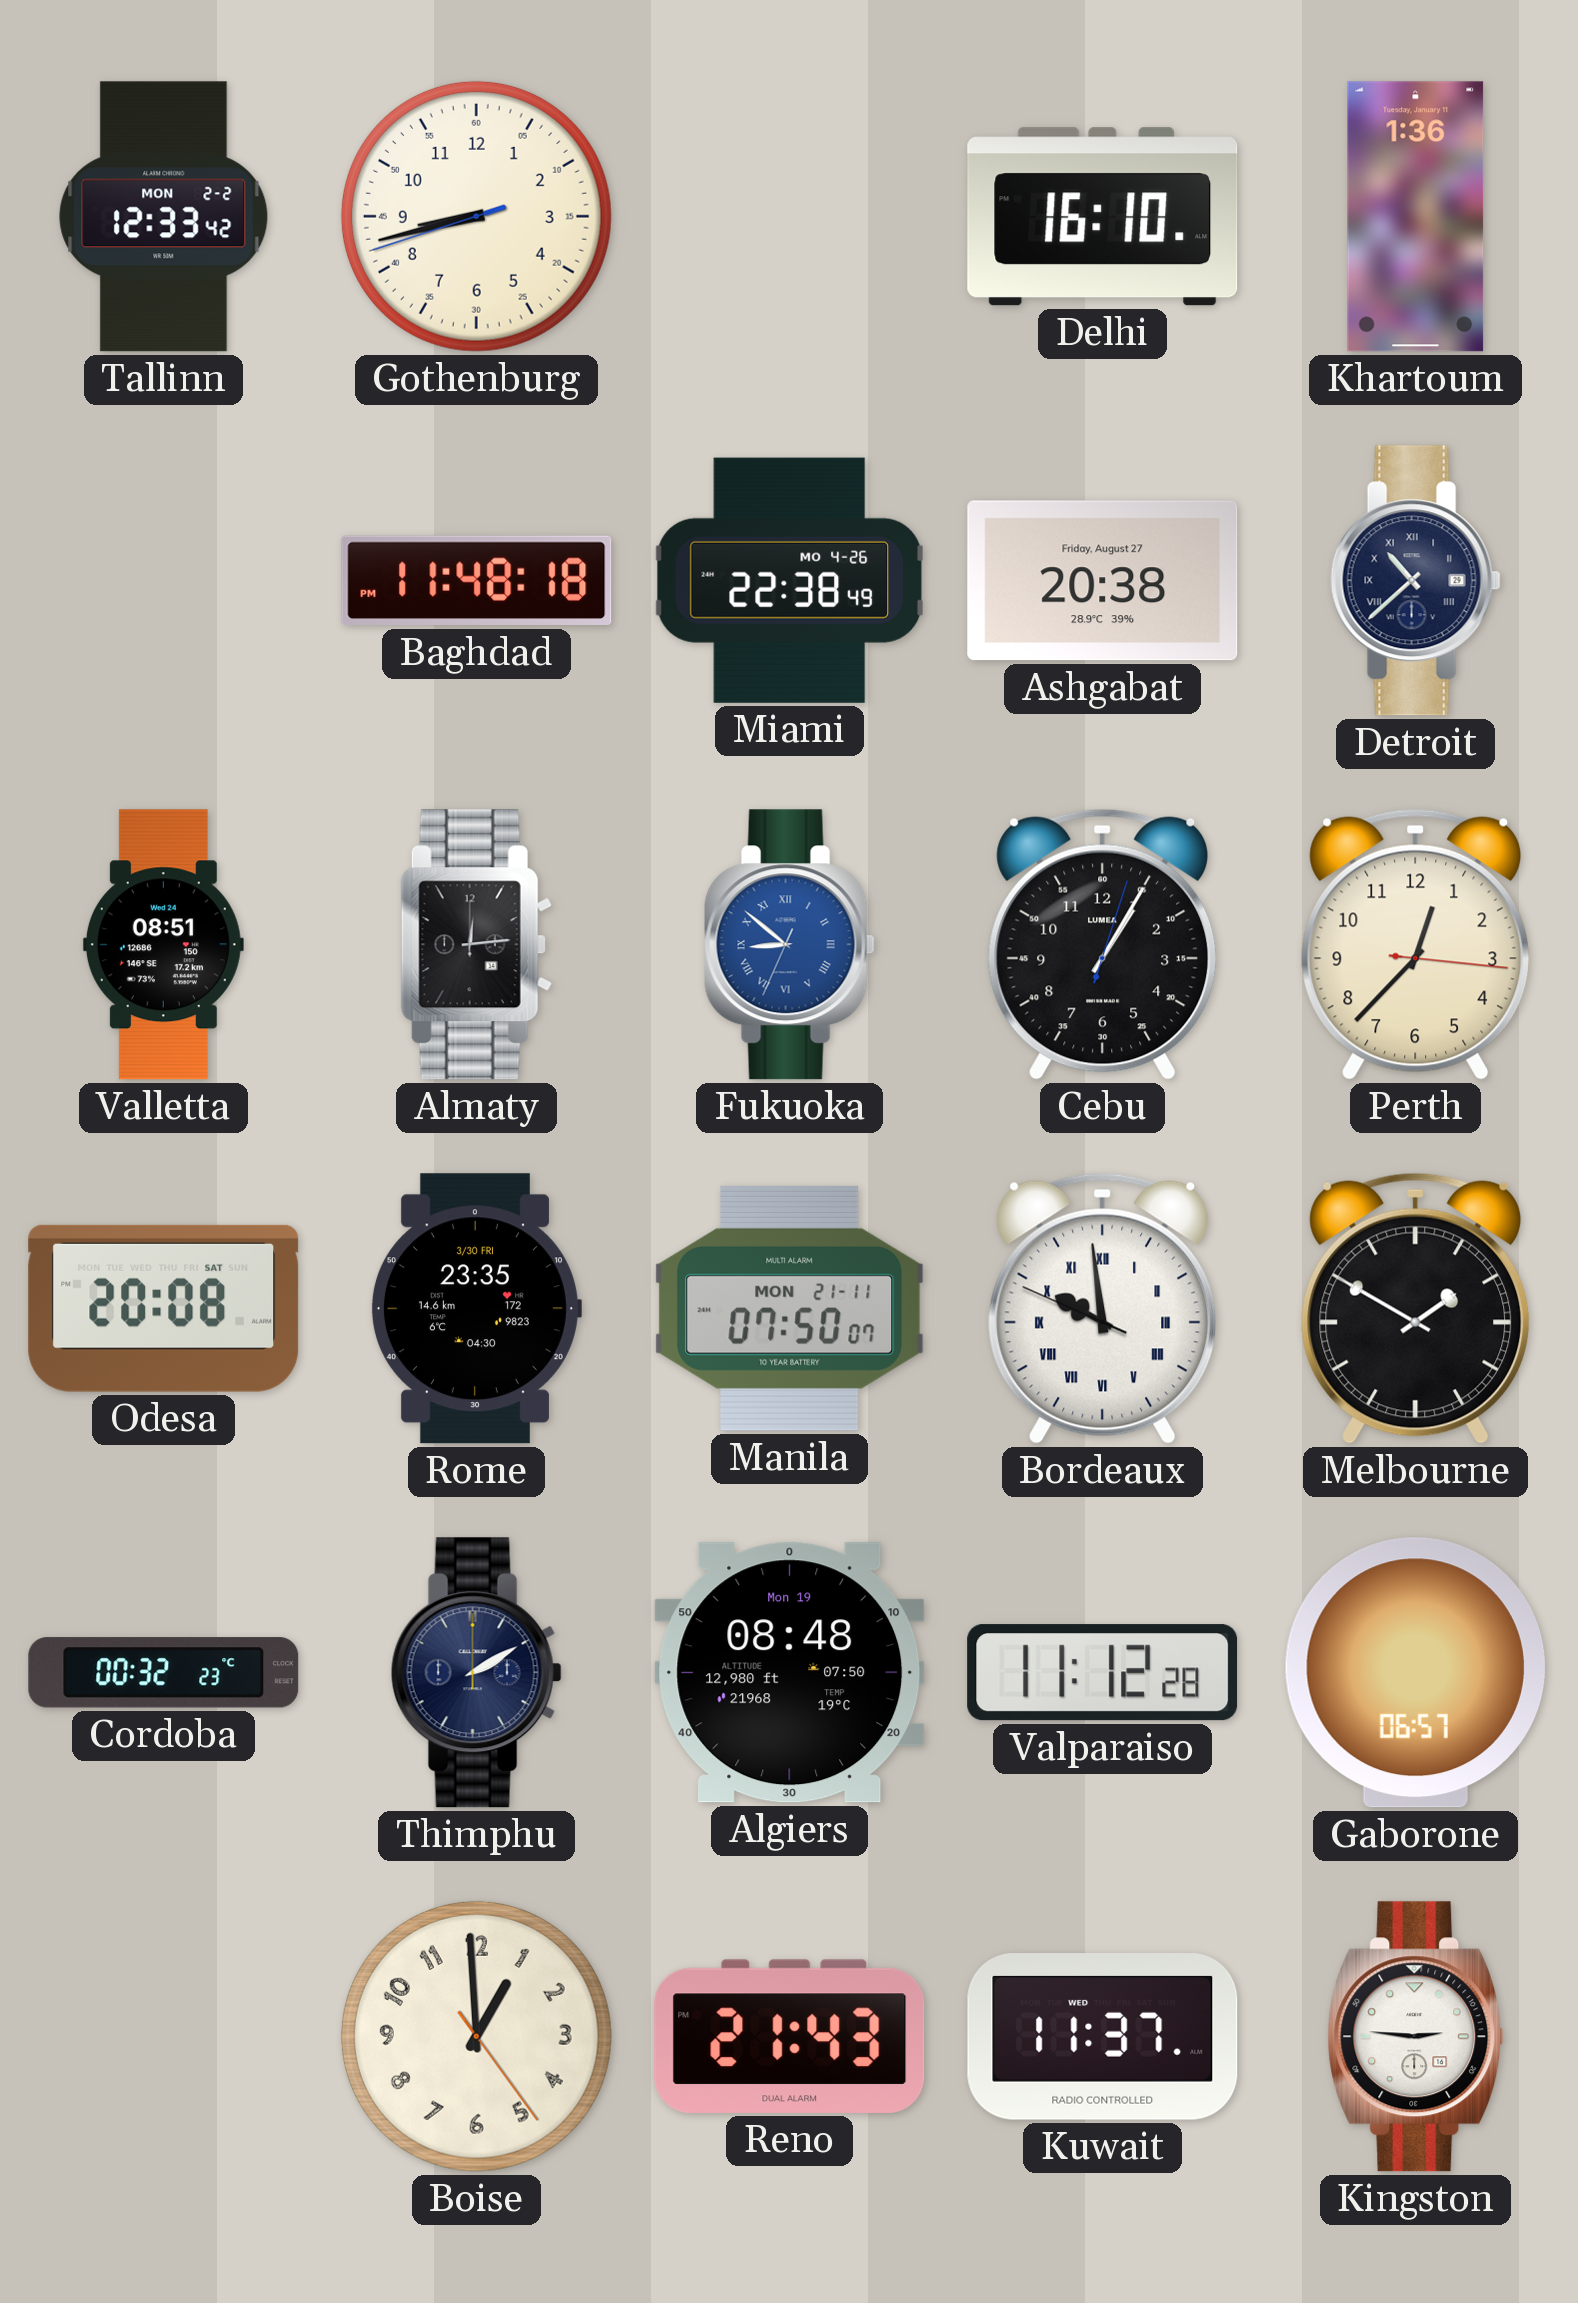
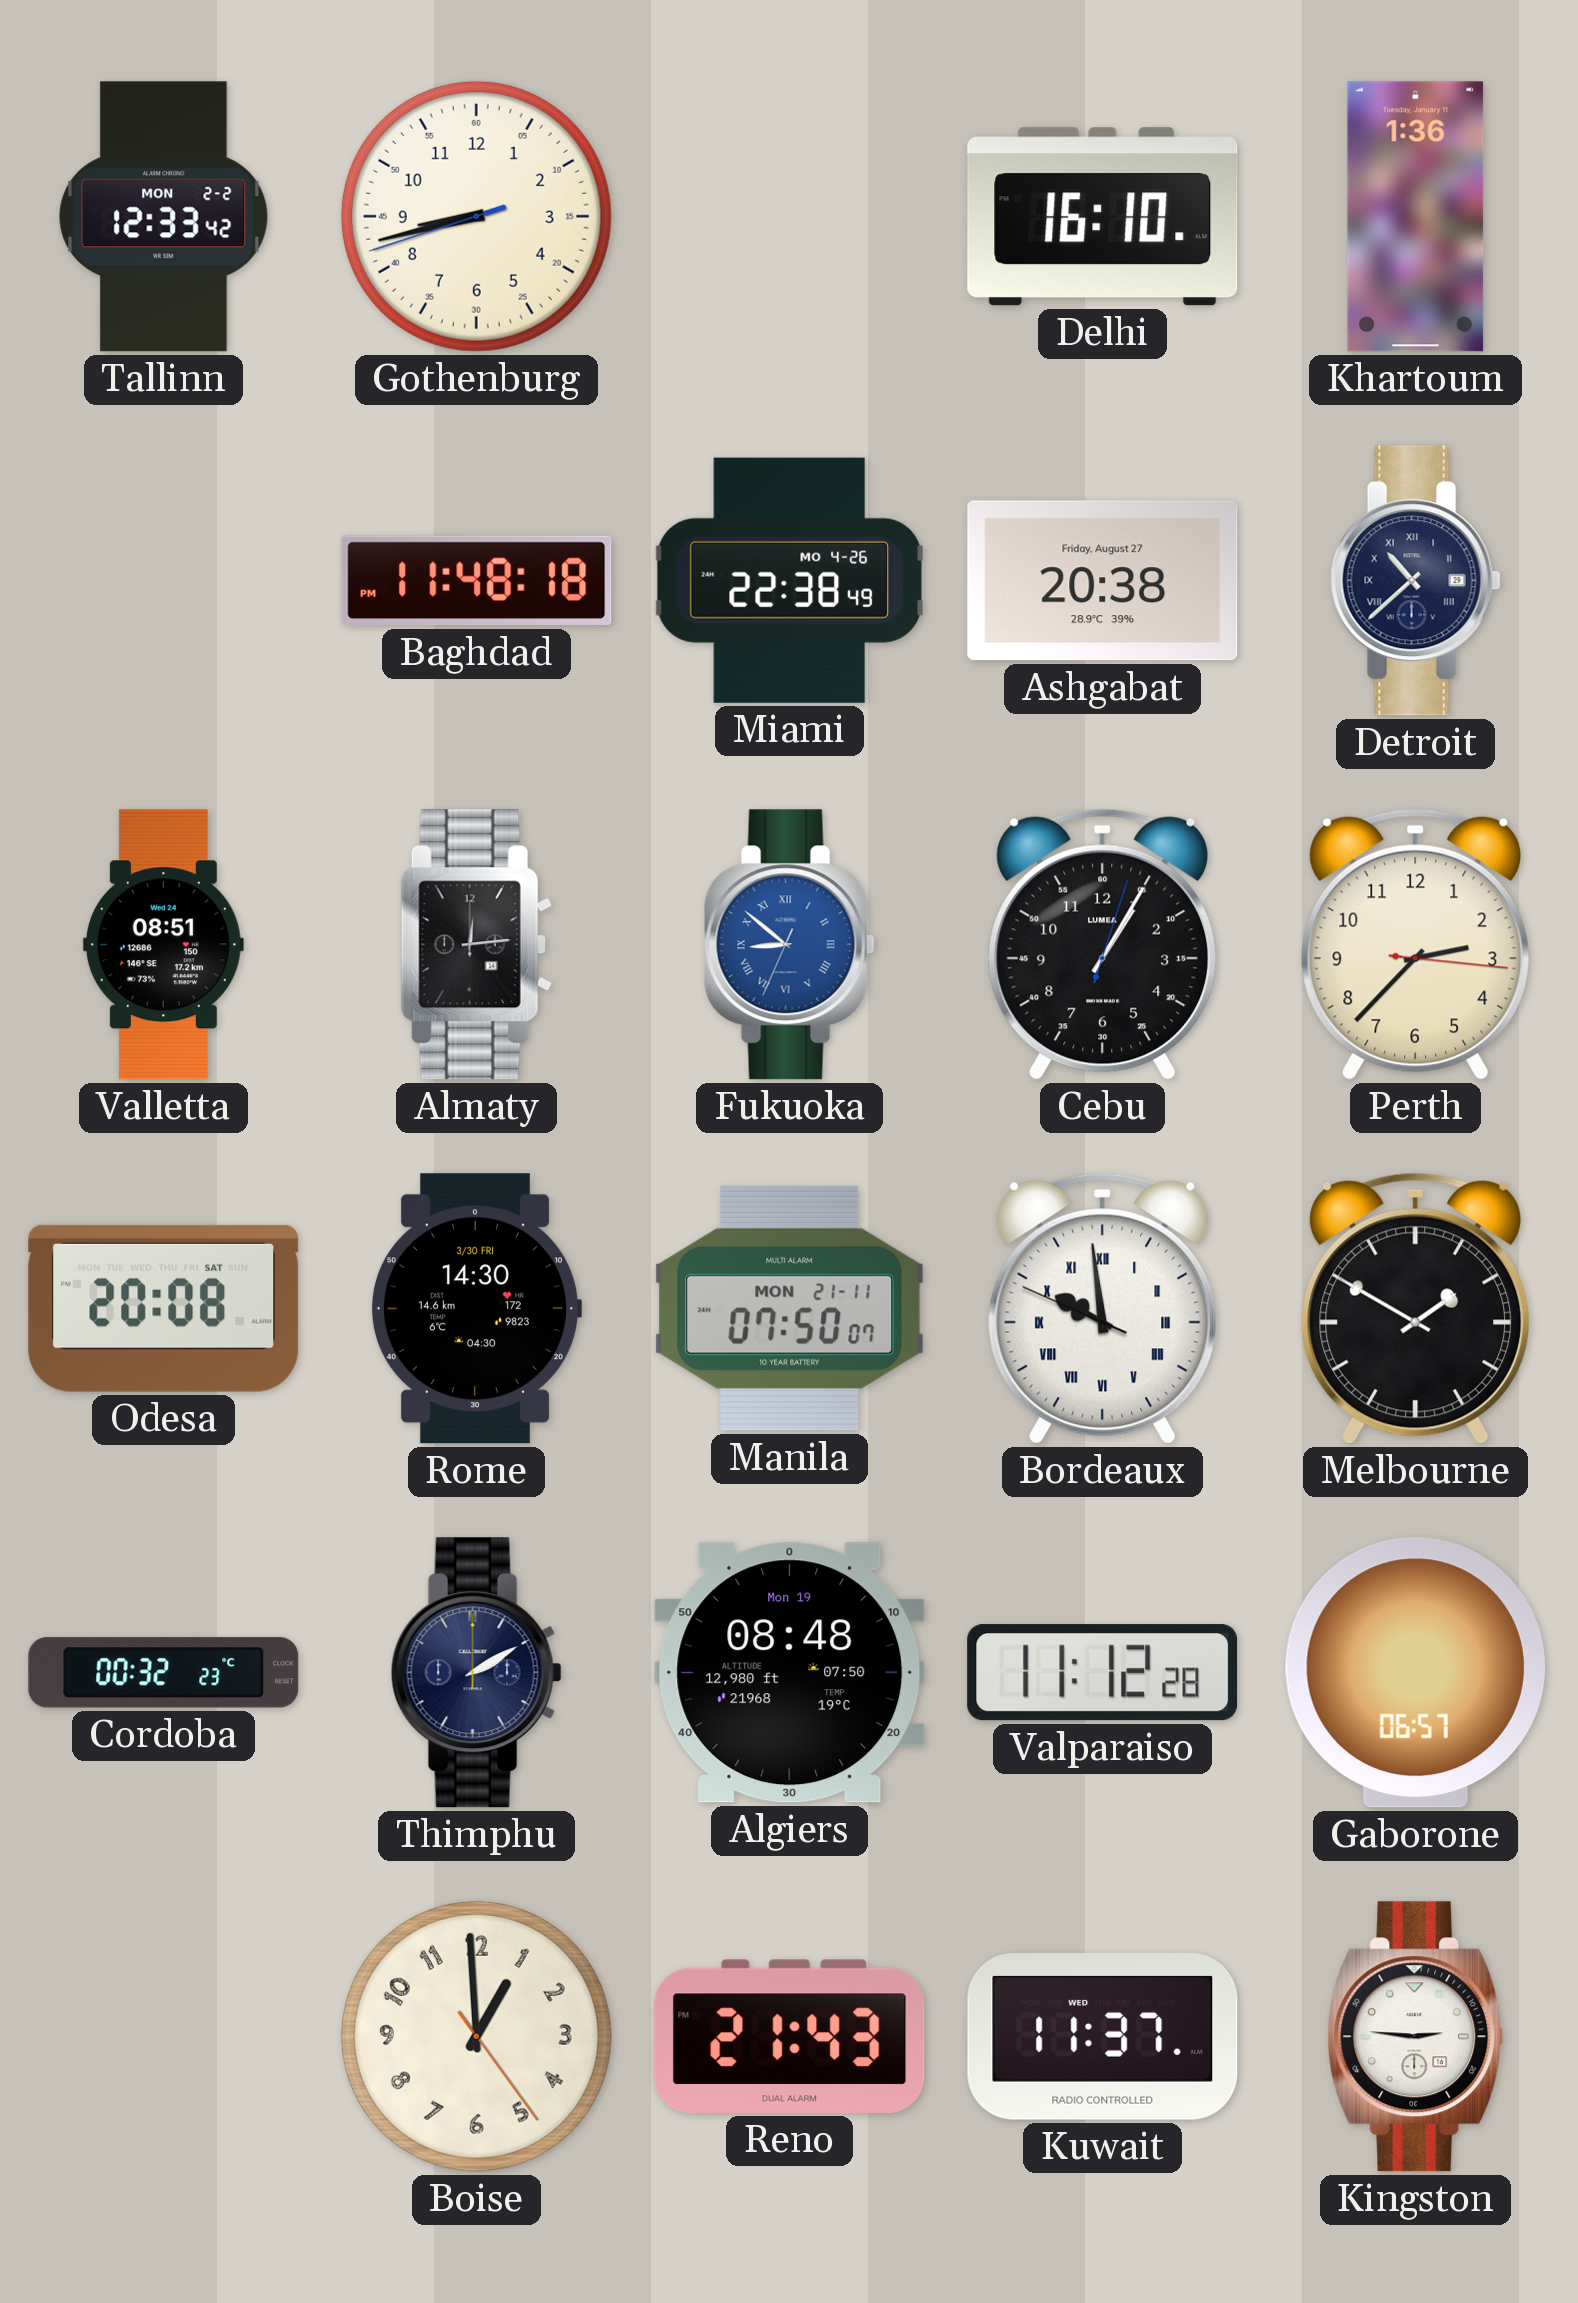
Perth: 12:37 -> 2:37 (1416, 944)
Rome: 23:35 -> 14:30 (476, 1309)
